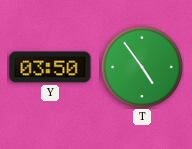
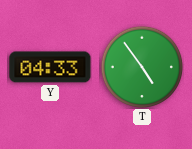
Y: 03:50 -> 04:33 (50, 67)
